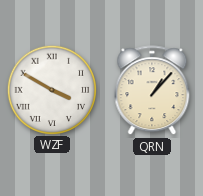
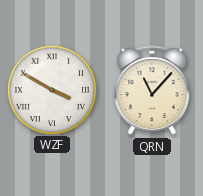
QRN: 1:07 -> 11:07 (152, 91)
